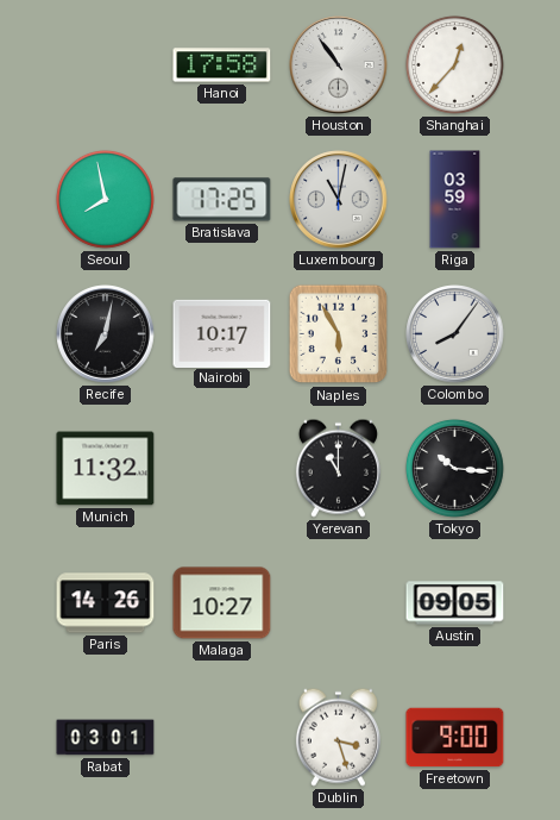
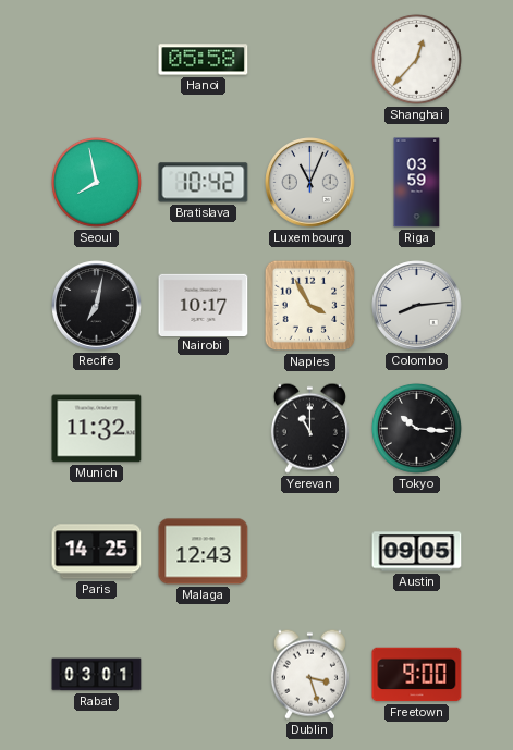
Hanoi: 17:58 -> 05:58 (204, 60)
Houston: 10:54 -> none (339, 65)
Bratislava: 17:25 -> 10:42 (204, 183)
Luxembourg: 11:02 -> 11:04 (310, 183)
Naples: 5:55 -> 3:55 (310, 306)
Colombo: 8:06 -> 8:14 (417, 306)
Paris: 14:26 -> 14:25 (97, 552)
Malaga: 10:27 -> 12:43 (204, 552)
